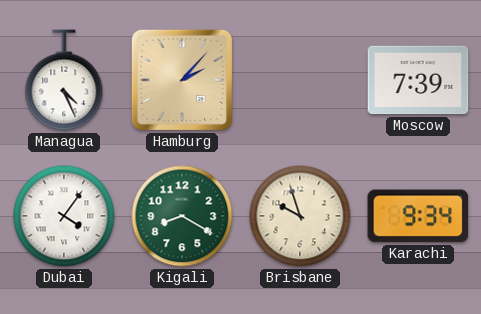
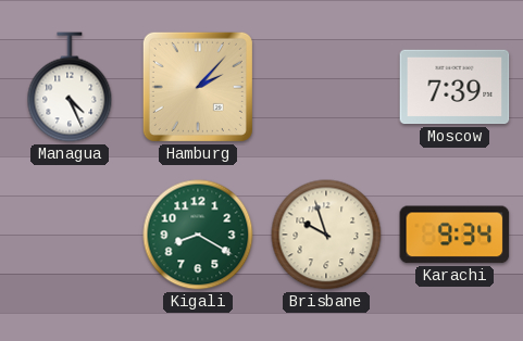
Dubai: 4:06 -> none (64, 216)
